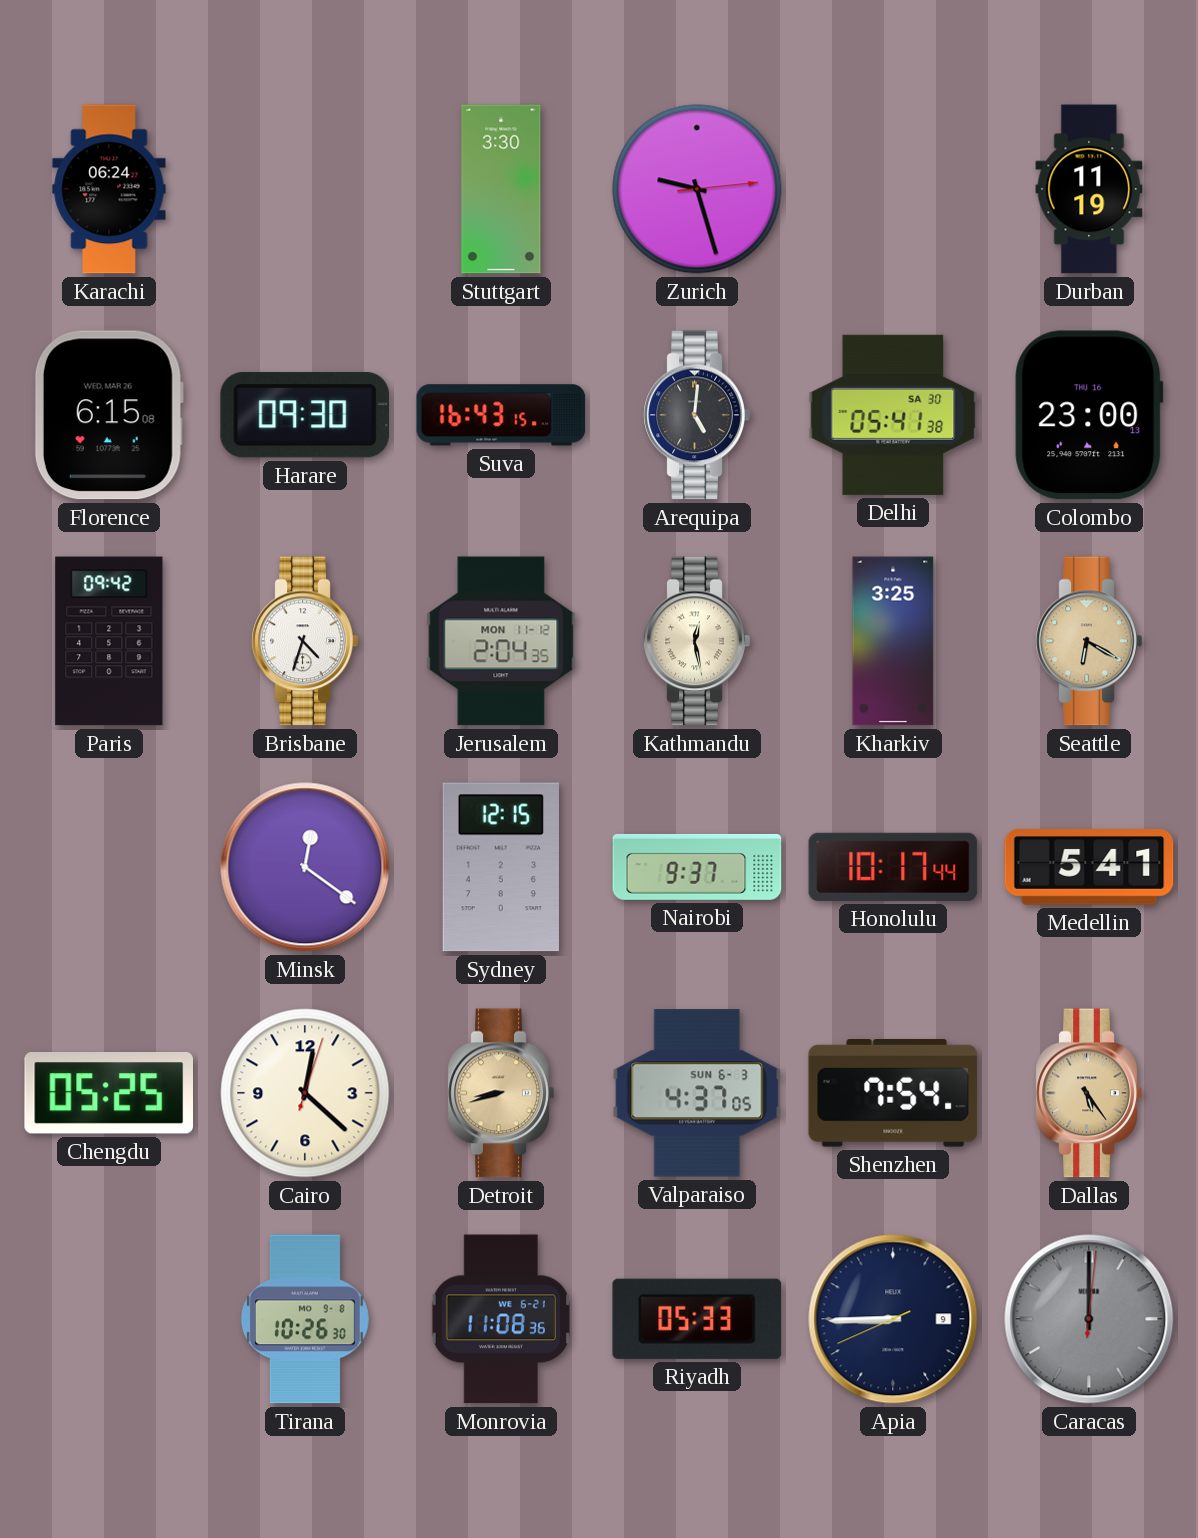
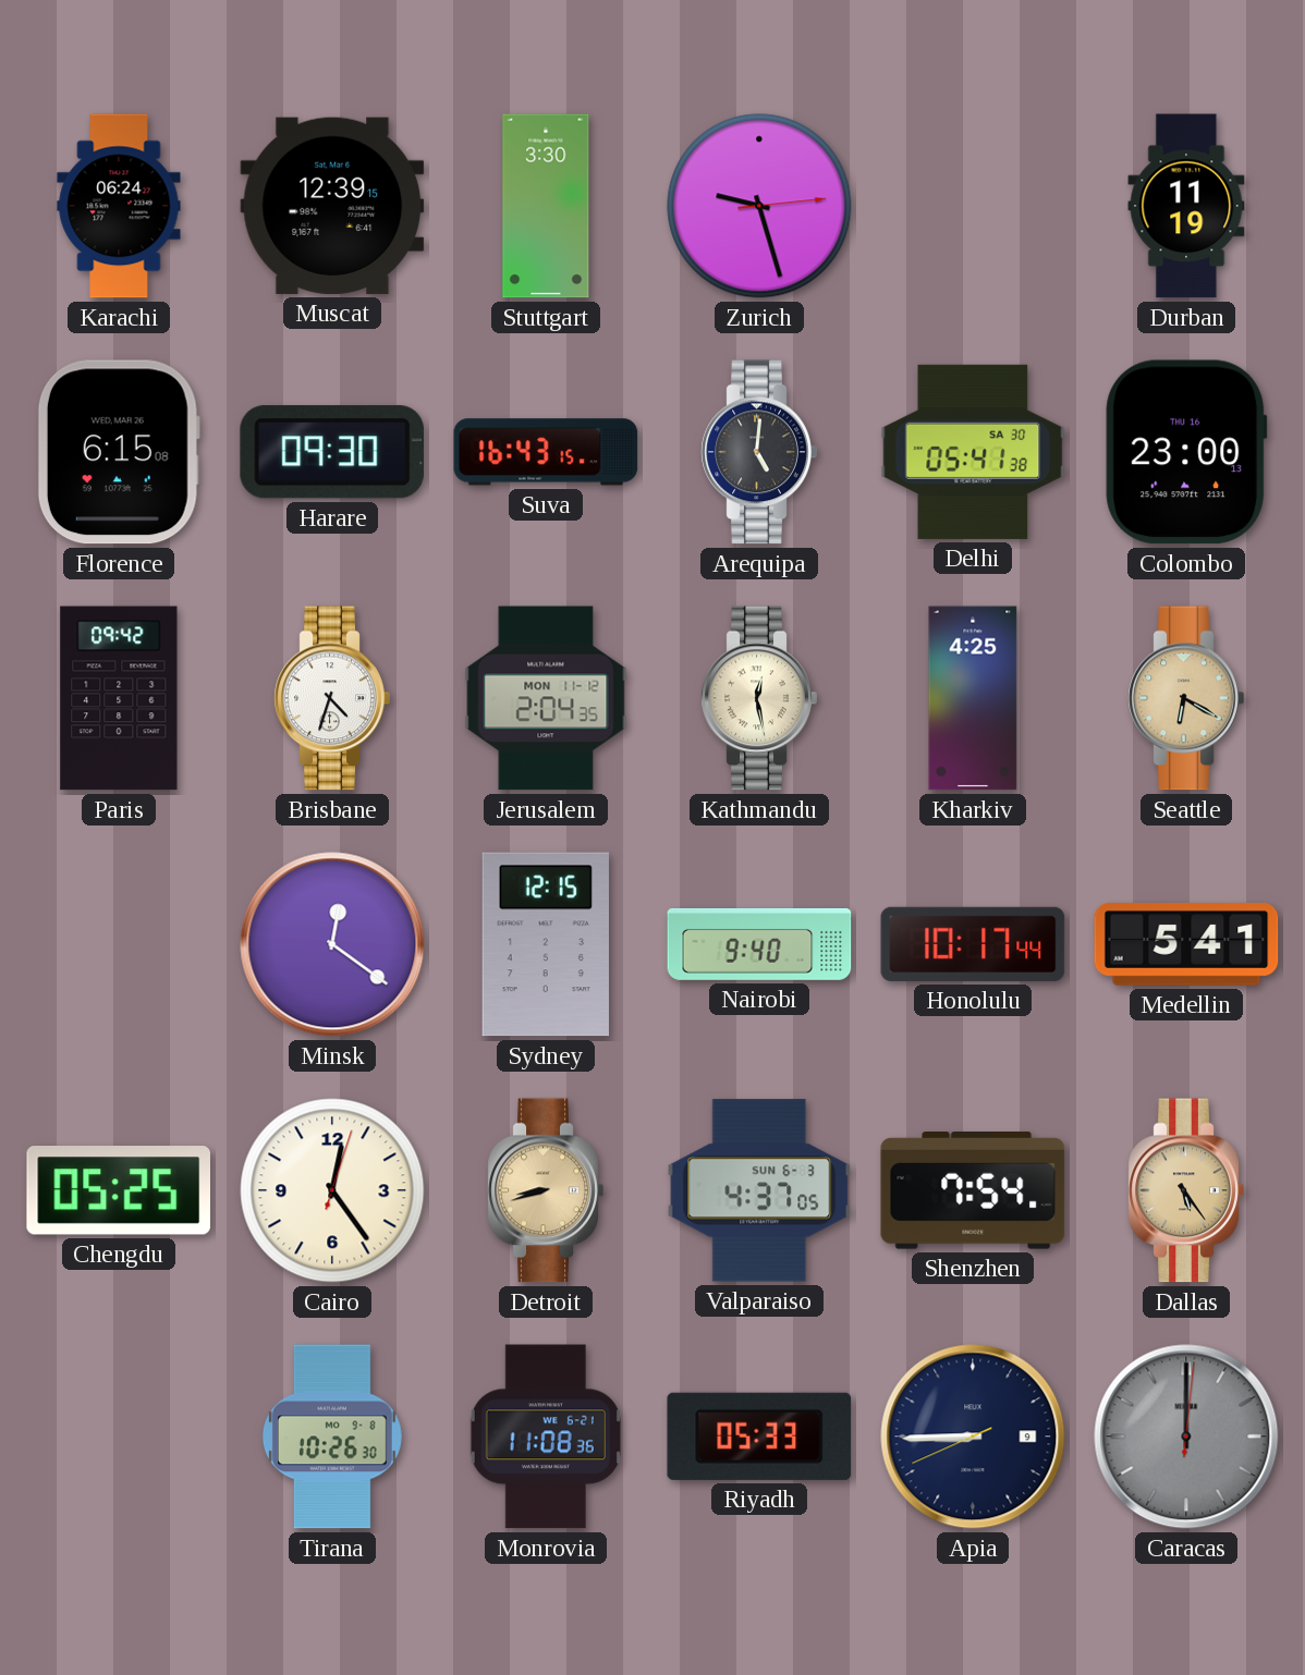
Muscat: none -> 12:39 (332, 206)
Kharkiv: 3:25 -> 4:25 (973, 698)
Nairobi: 9:37 -> 9:40 (759, 944)
Cairo: 12:22 -> 12:24 (332, 1190)
